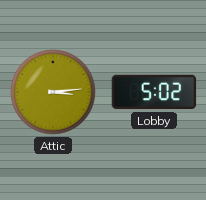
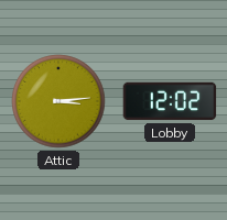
Lobby: 5:02 -> 12:02 (170, 101)
